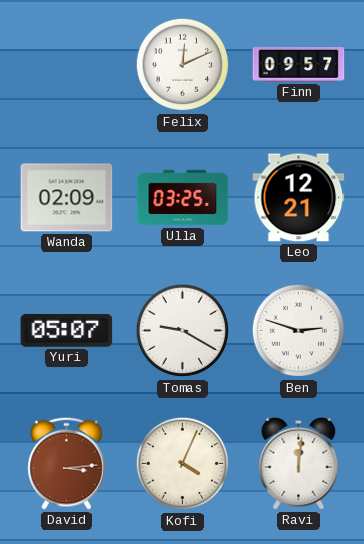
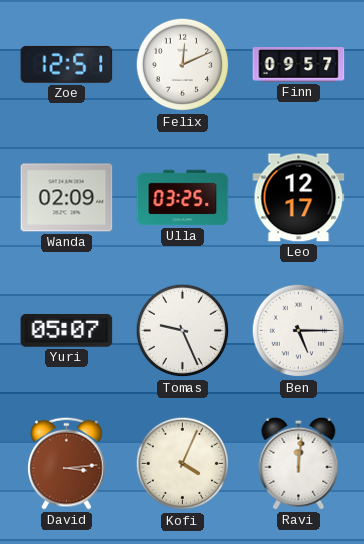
Zoe: none -> 12:51 (67, 64)
Leo: 12:21 -> 12:17 (299, 198)
Tomas: 9:20 -> 9:26 (183, 331)
Ben: 2:48 -> 5:15 (299, 331)
